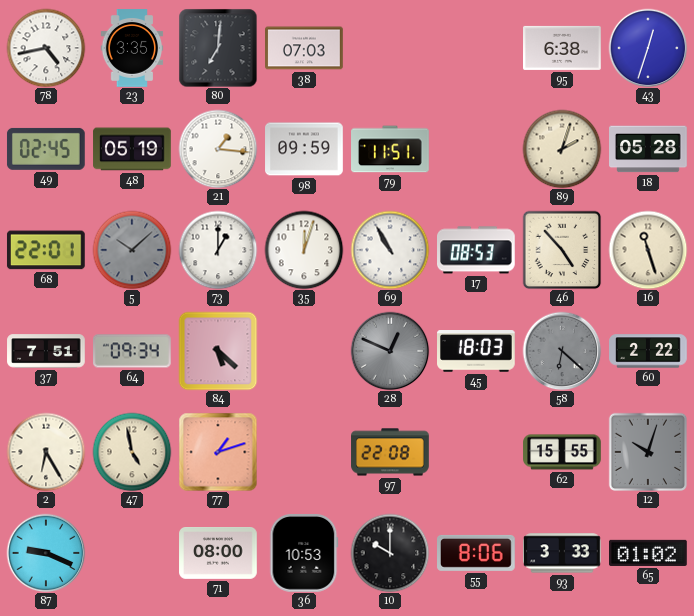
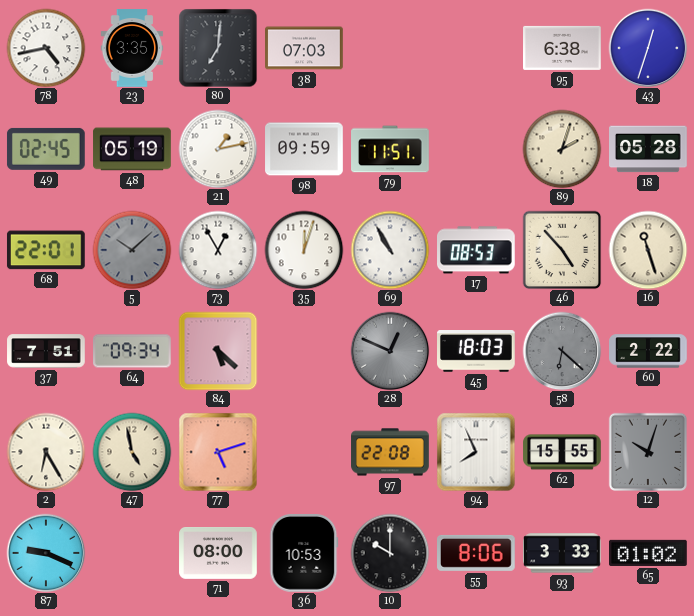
21: 1:16 -> 1:13 (218, 149)
73: 1:00 -> 12:55 (218, 250)
77: 1:12 -> 5:12 (218, 452)
94: none -> 7:56 (476, 452)
